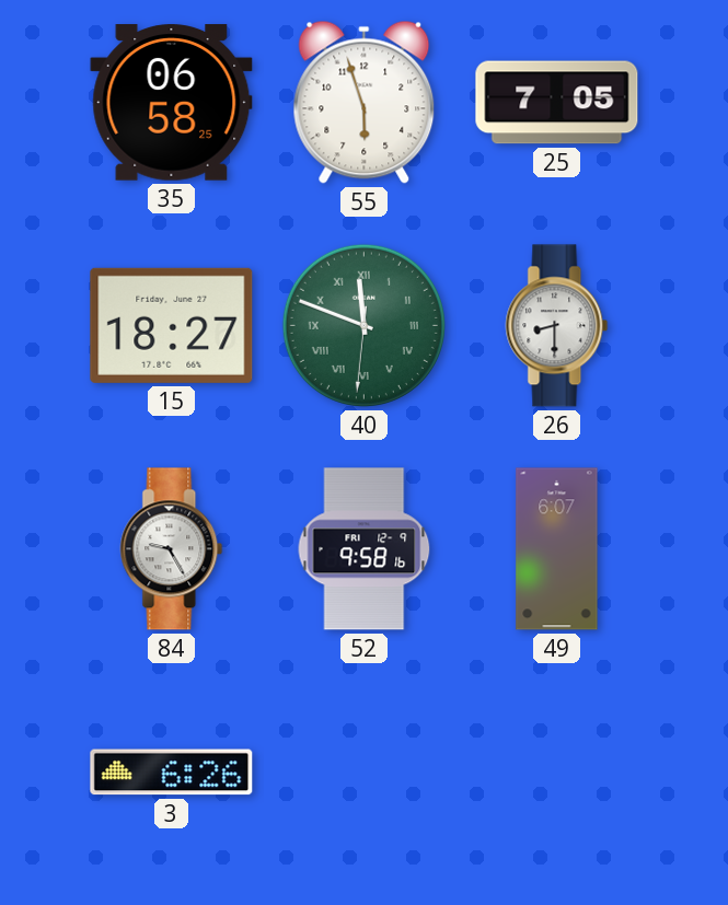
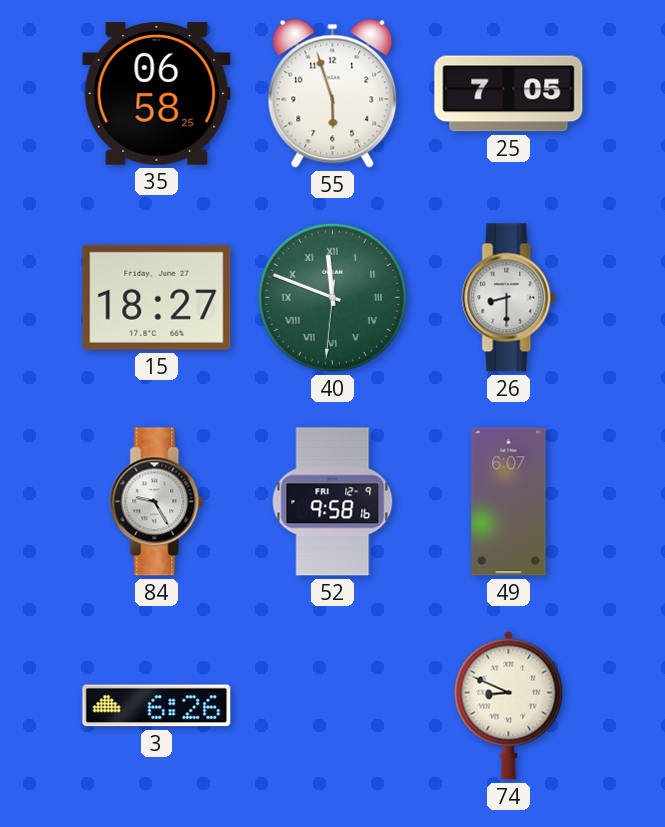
74: none -> 8:49 (509, 705)
